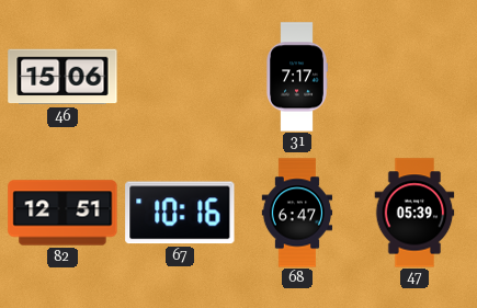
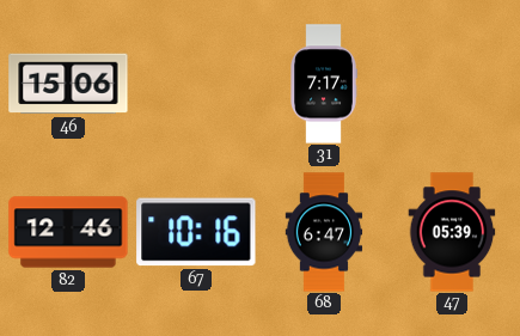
82: 12:51 -> 12:46 (68, 232)
